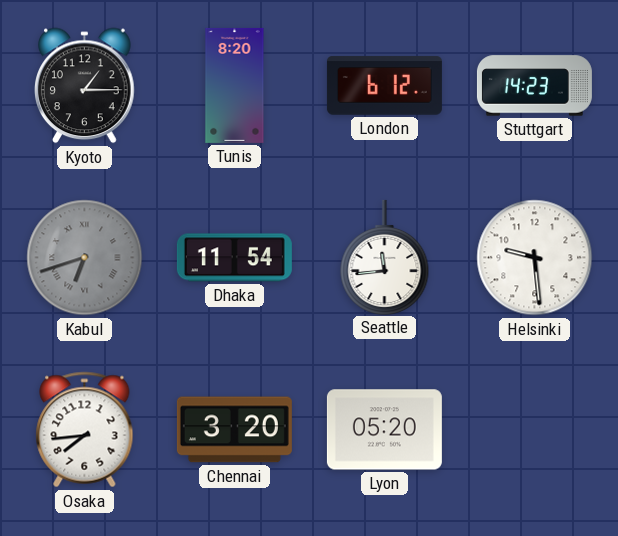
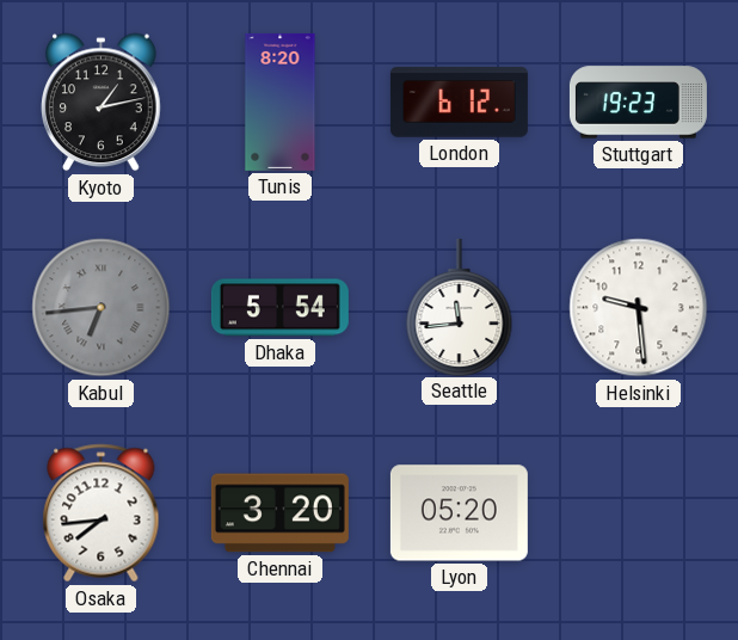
Kyoto: 1:15 -> 1:13 (102, 103)
Stuttgart: 14:23 -> 19:23 (638, 103)
Kabul: 6:42 -> 6:44 (102, 308)
Dhaka: 11:54 -> 5:54 (279, 308)
